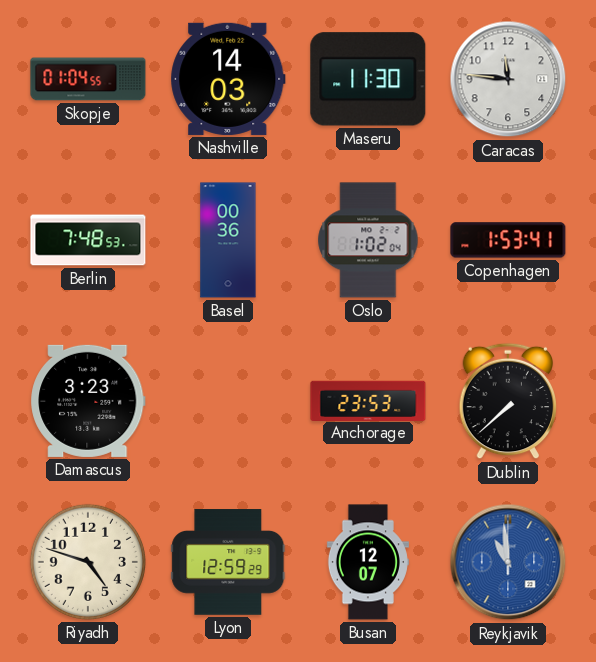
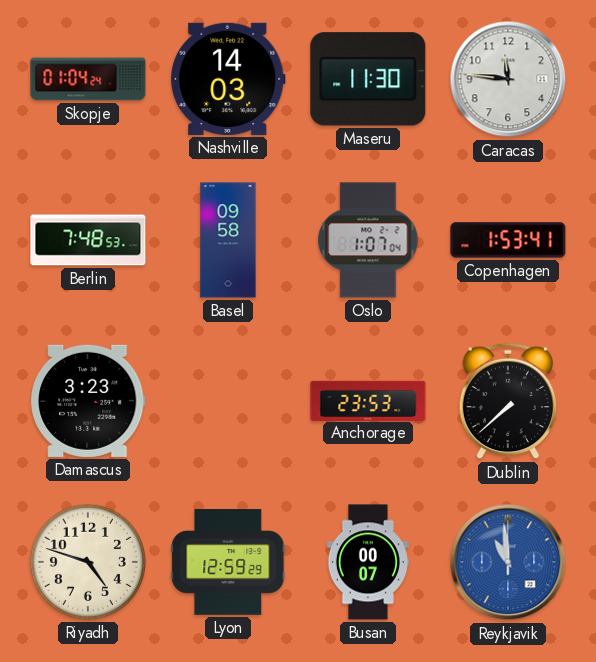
Skopje: 01:04:55 -> 01:04:24 (88, 79)
Basel: 00:36 -> 09:58 (228, 240)
Oslo: 1:02 -> 1:07 (368, 240)
Busan: 12:07 -> 00:07 (368, 562)
